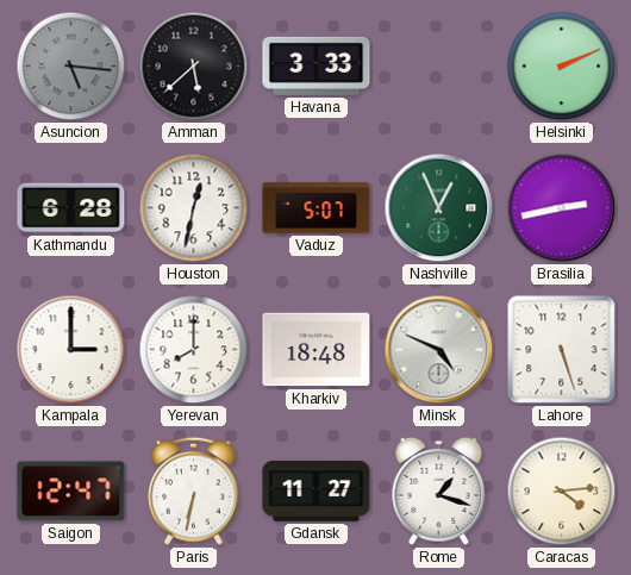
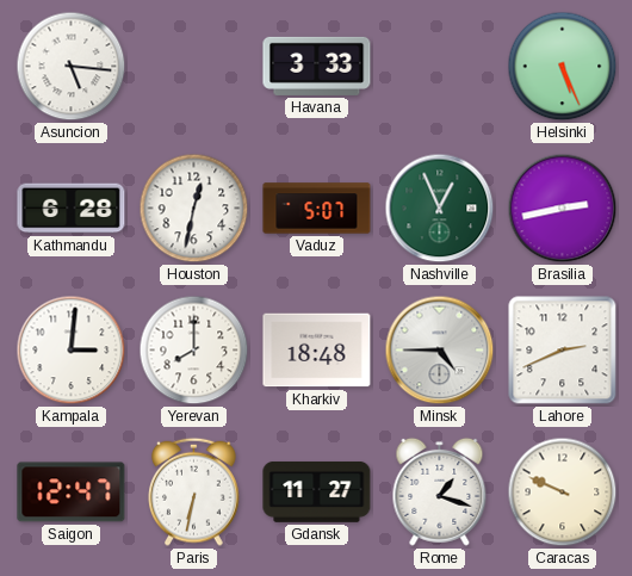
Asuncion dial: grey -> white (72, 67)
Amman: 5:38 -> none (194, 67)
Helsinki: 2:11 -> 5:26 (563, 67)
Kampala: 3:00 -> 3:01 (72, 351)
Minsk: 4:49 -> 4:45 (440, 351)
Lahore: 5:27 -> 2:41 (563, 351)
Caracas: 4:14 -> 9:49 (563, 493)
